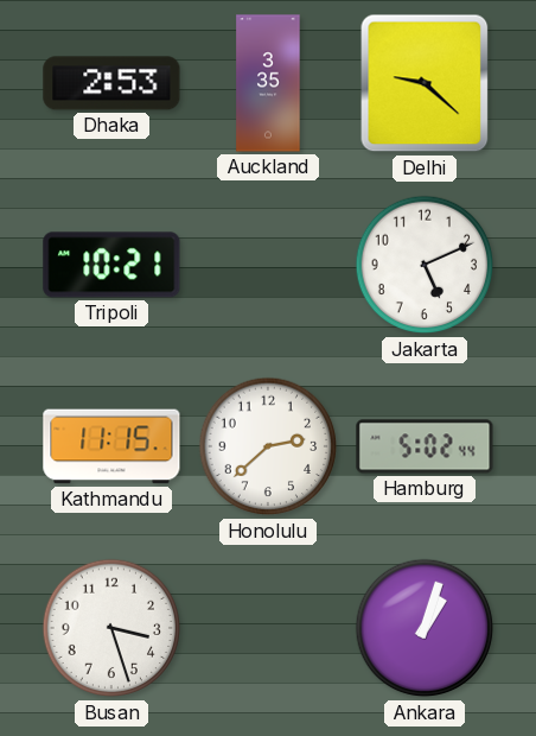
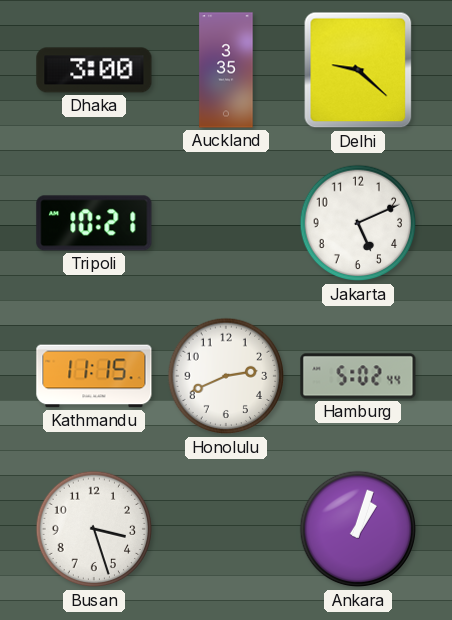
Dhaka: 2:53 -> 3:00 (94, 70)
Honolulu: 2:38 -> 2:41 (226, 376)
